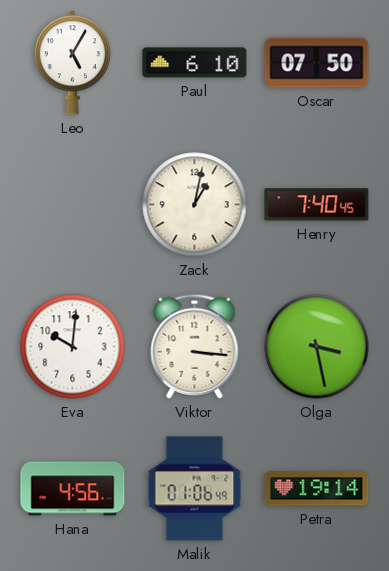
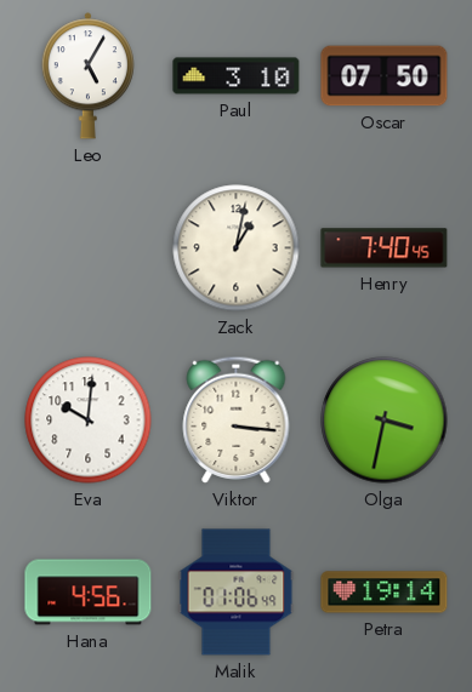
Paul: 6:10 -> 3:10 (237, 76)
Olga: 3:28 -> 3:32 (385, 421)
